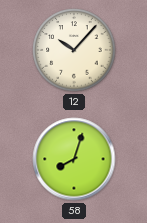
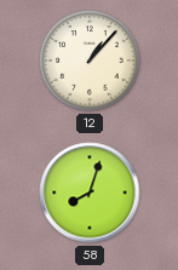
12: 10:07 -> 1:07 (90, 61)
